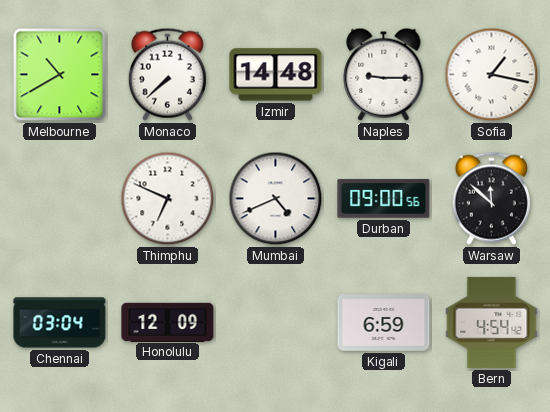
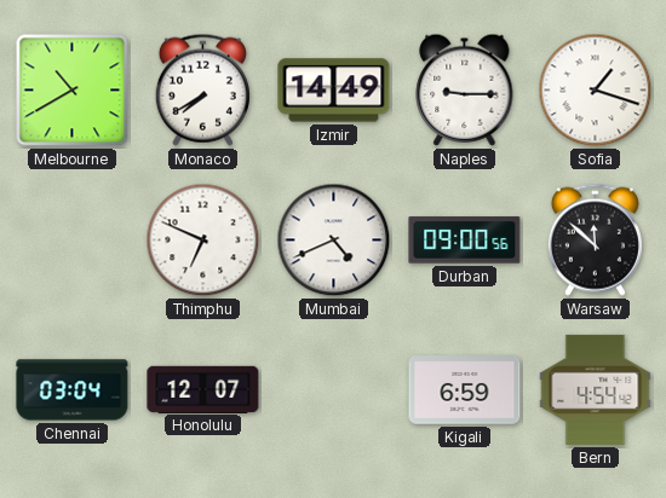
Monaco: 7:38 -> 7:40 (202, 89)
Izmir: 14:48 -> 14:49 (334, 91)
Sofia: 1:17 -> 1:18 (596, 91)
Honolulu: 12:09 -> 12:07 (203, 389)
